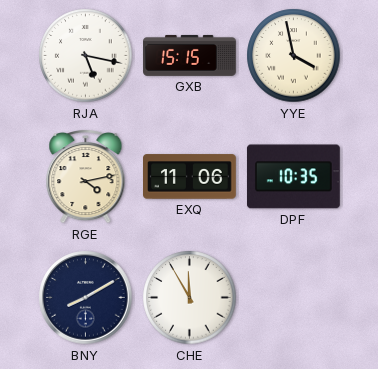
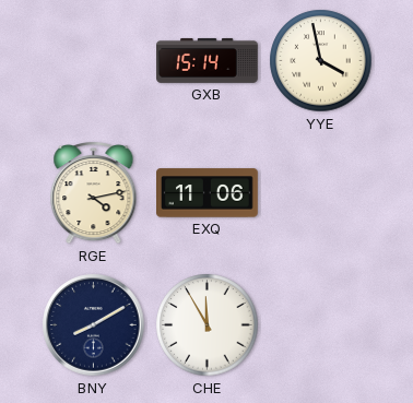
RJA: 5:17 -> none (86, 56)
GXB: 15:15 -> 15:14 (208, 60)
DPF: 10:35 -> none (293, 177)
